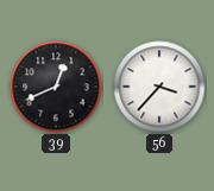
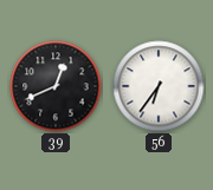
56: 3:37 -> 6:36 (159, 86)
